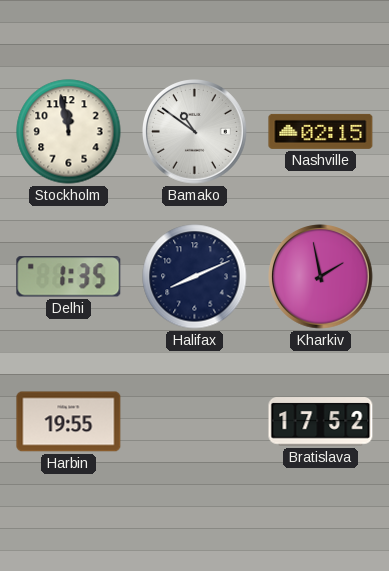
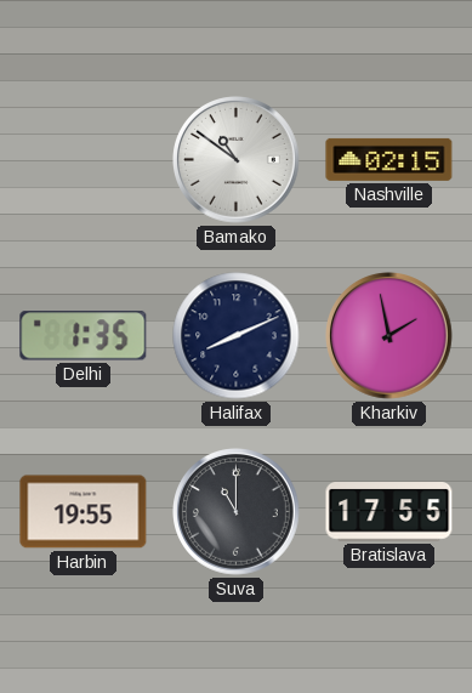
Stockholm: 11:58 -> none (69, 132)
Suva: none -> 11:00 (237, 512)
Bratislava: 17:52 -> 17:55 (389, 512)
